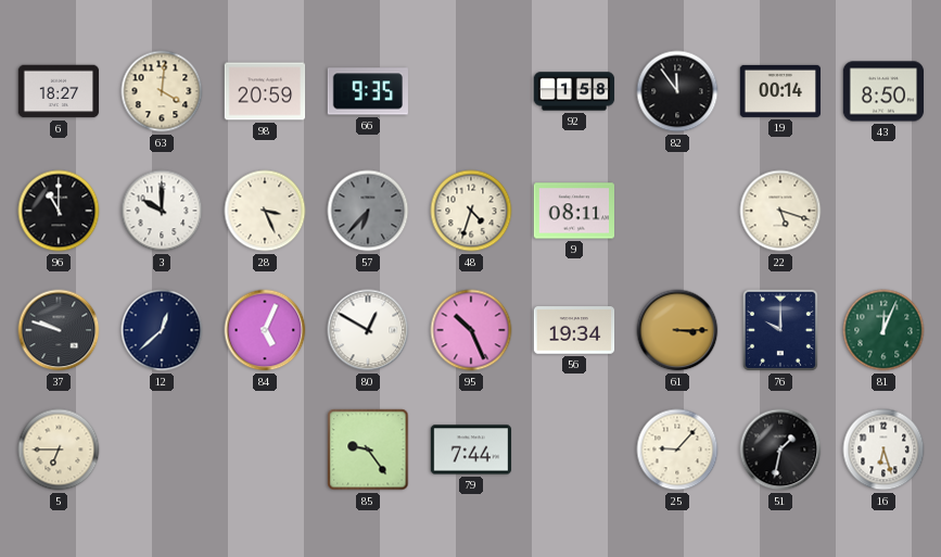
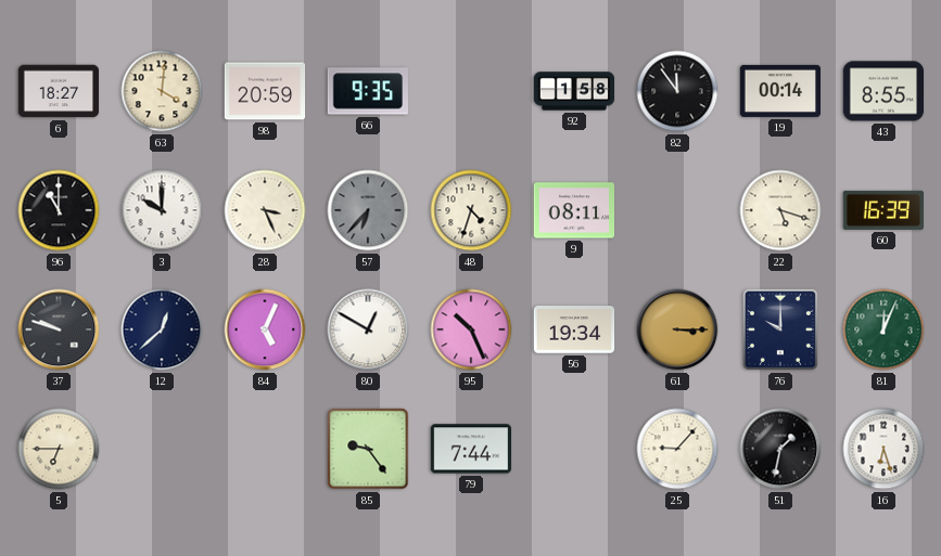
43: 8:50 -> 8:55 (883, 91)
60: none -> 16:39 (882, 210)
